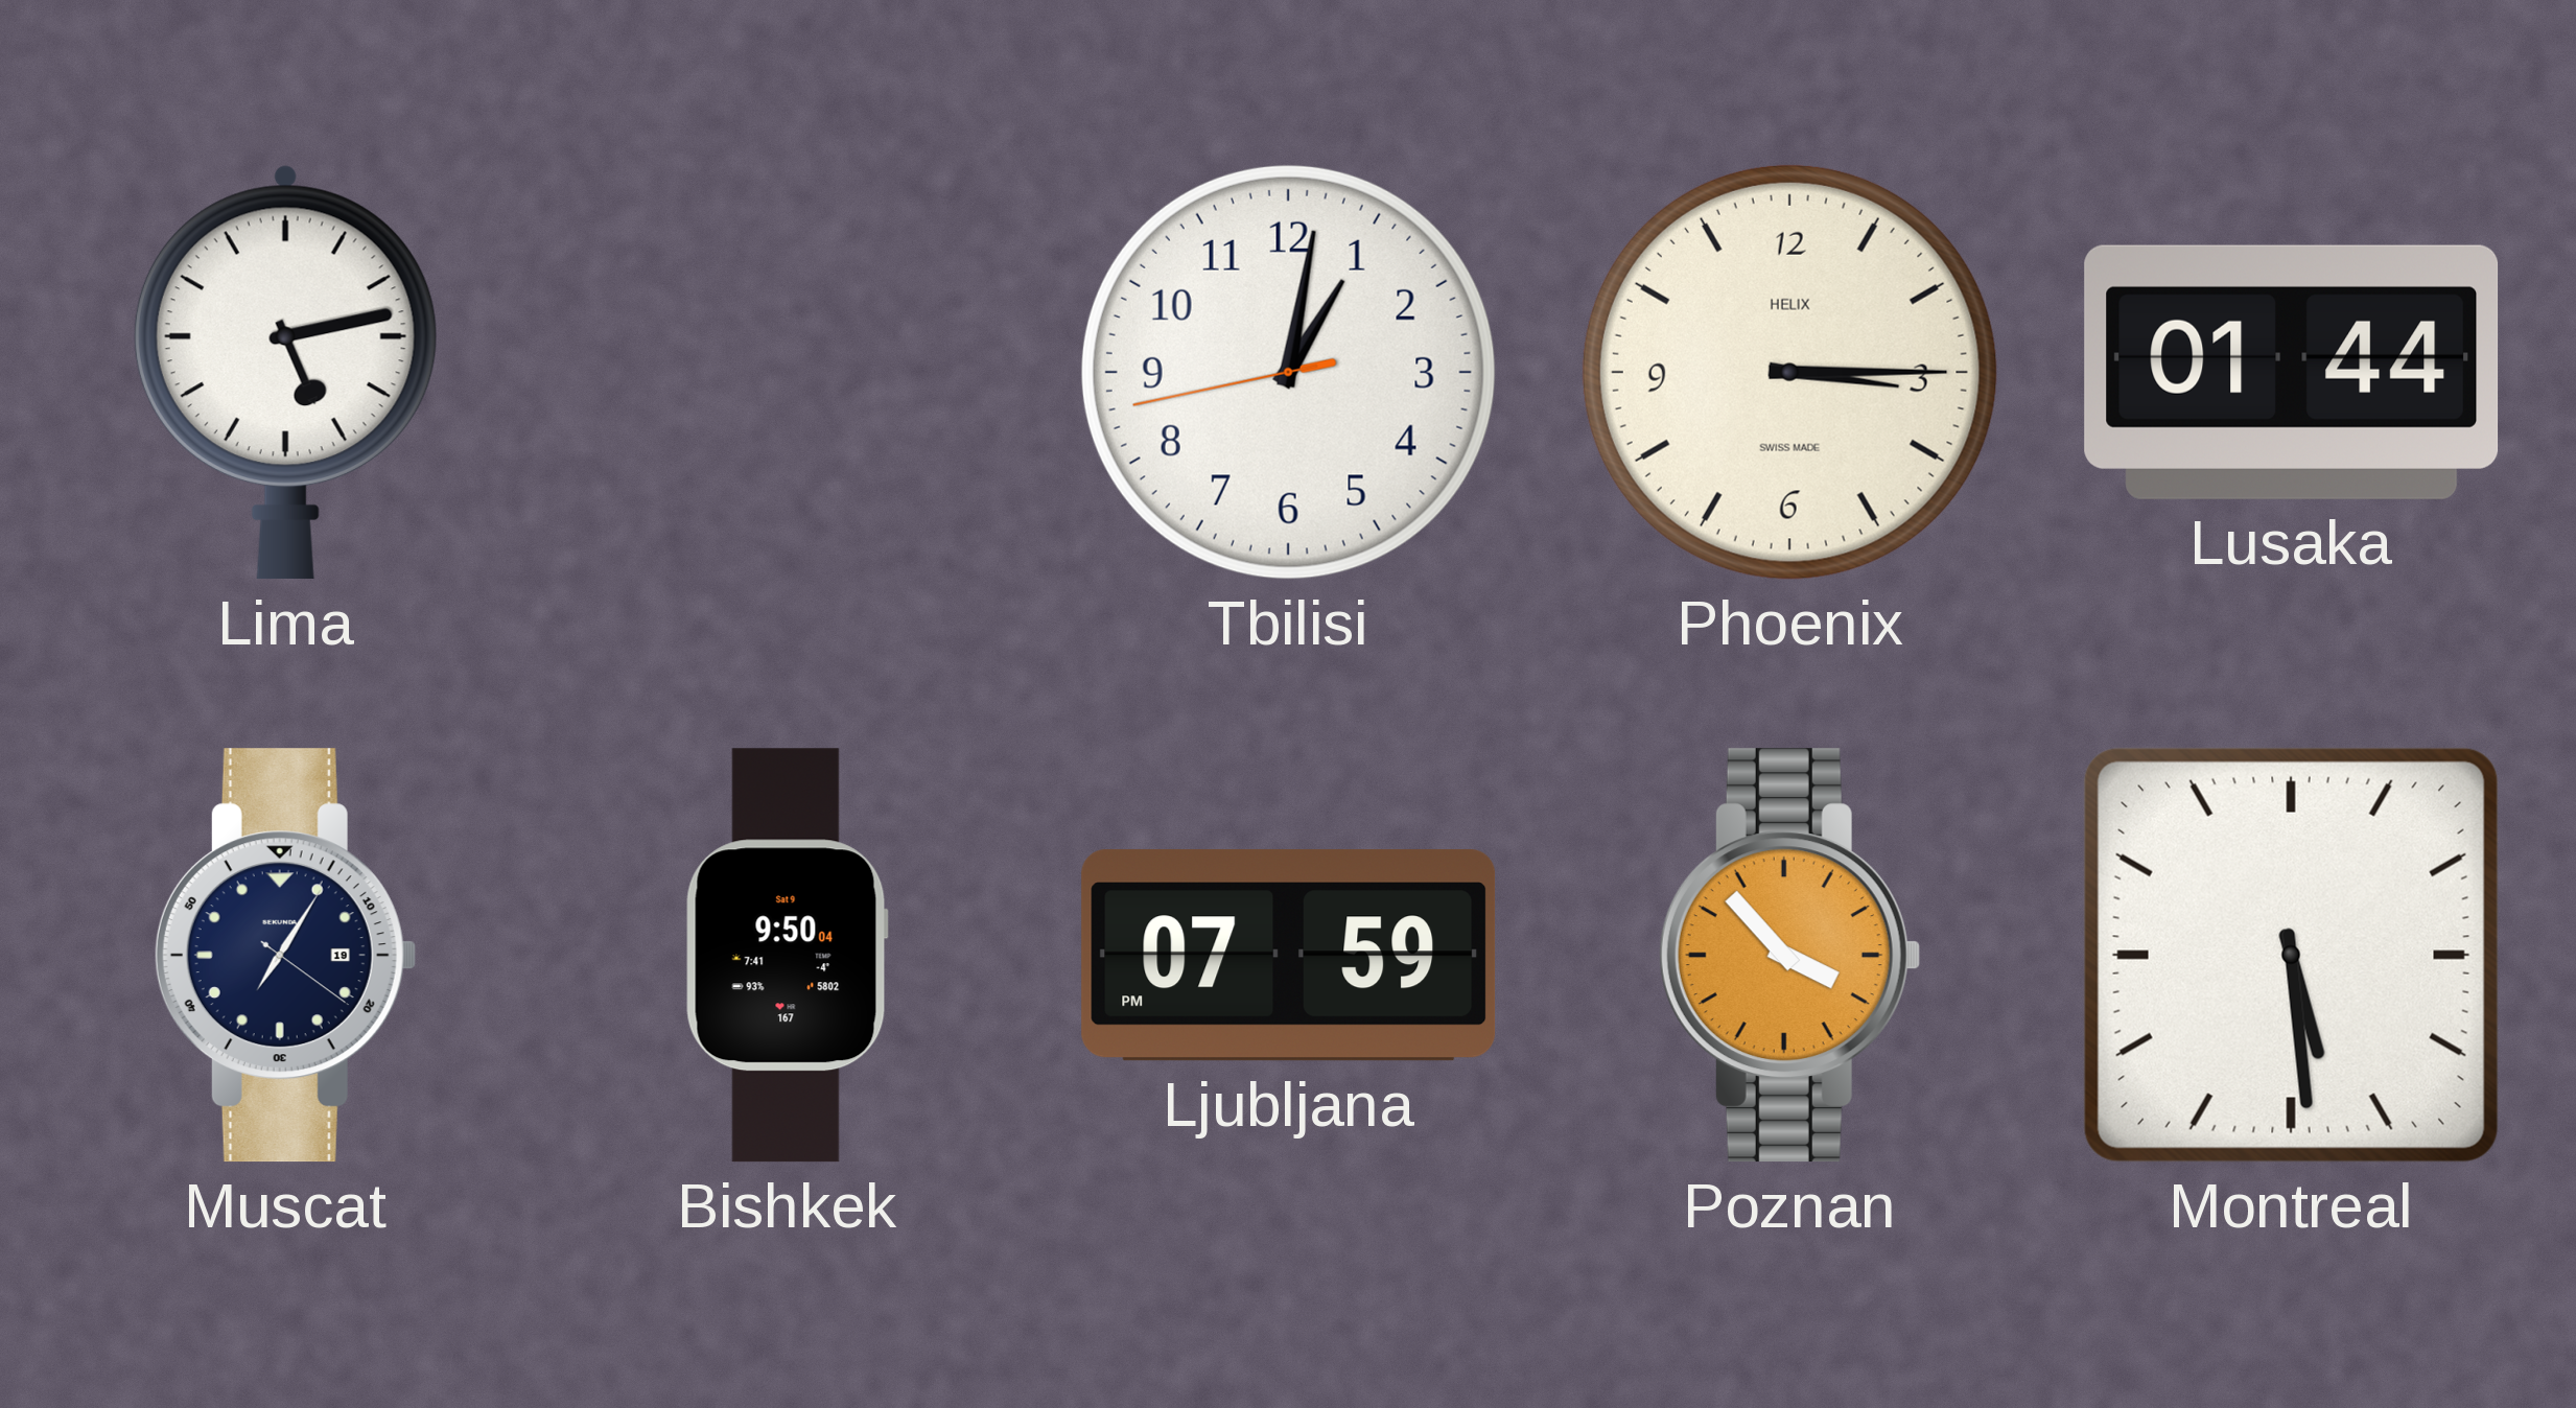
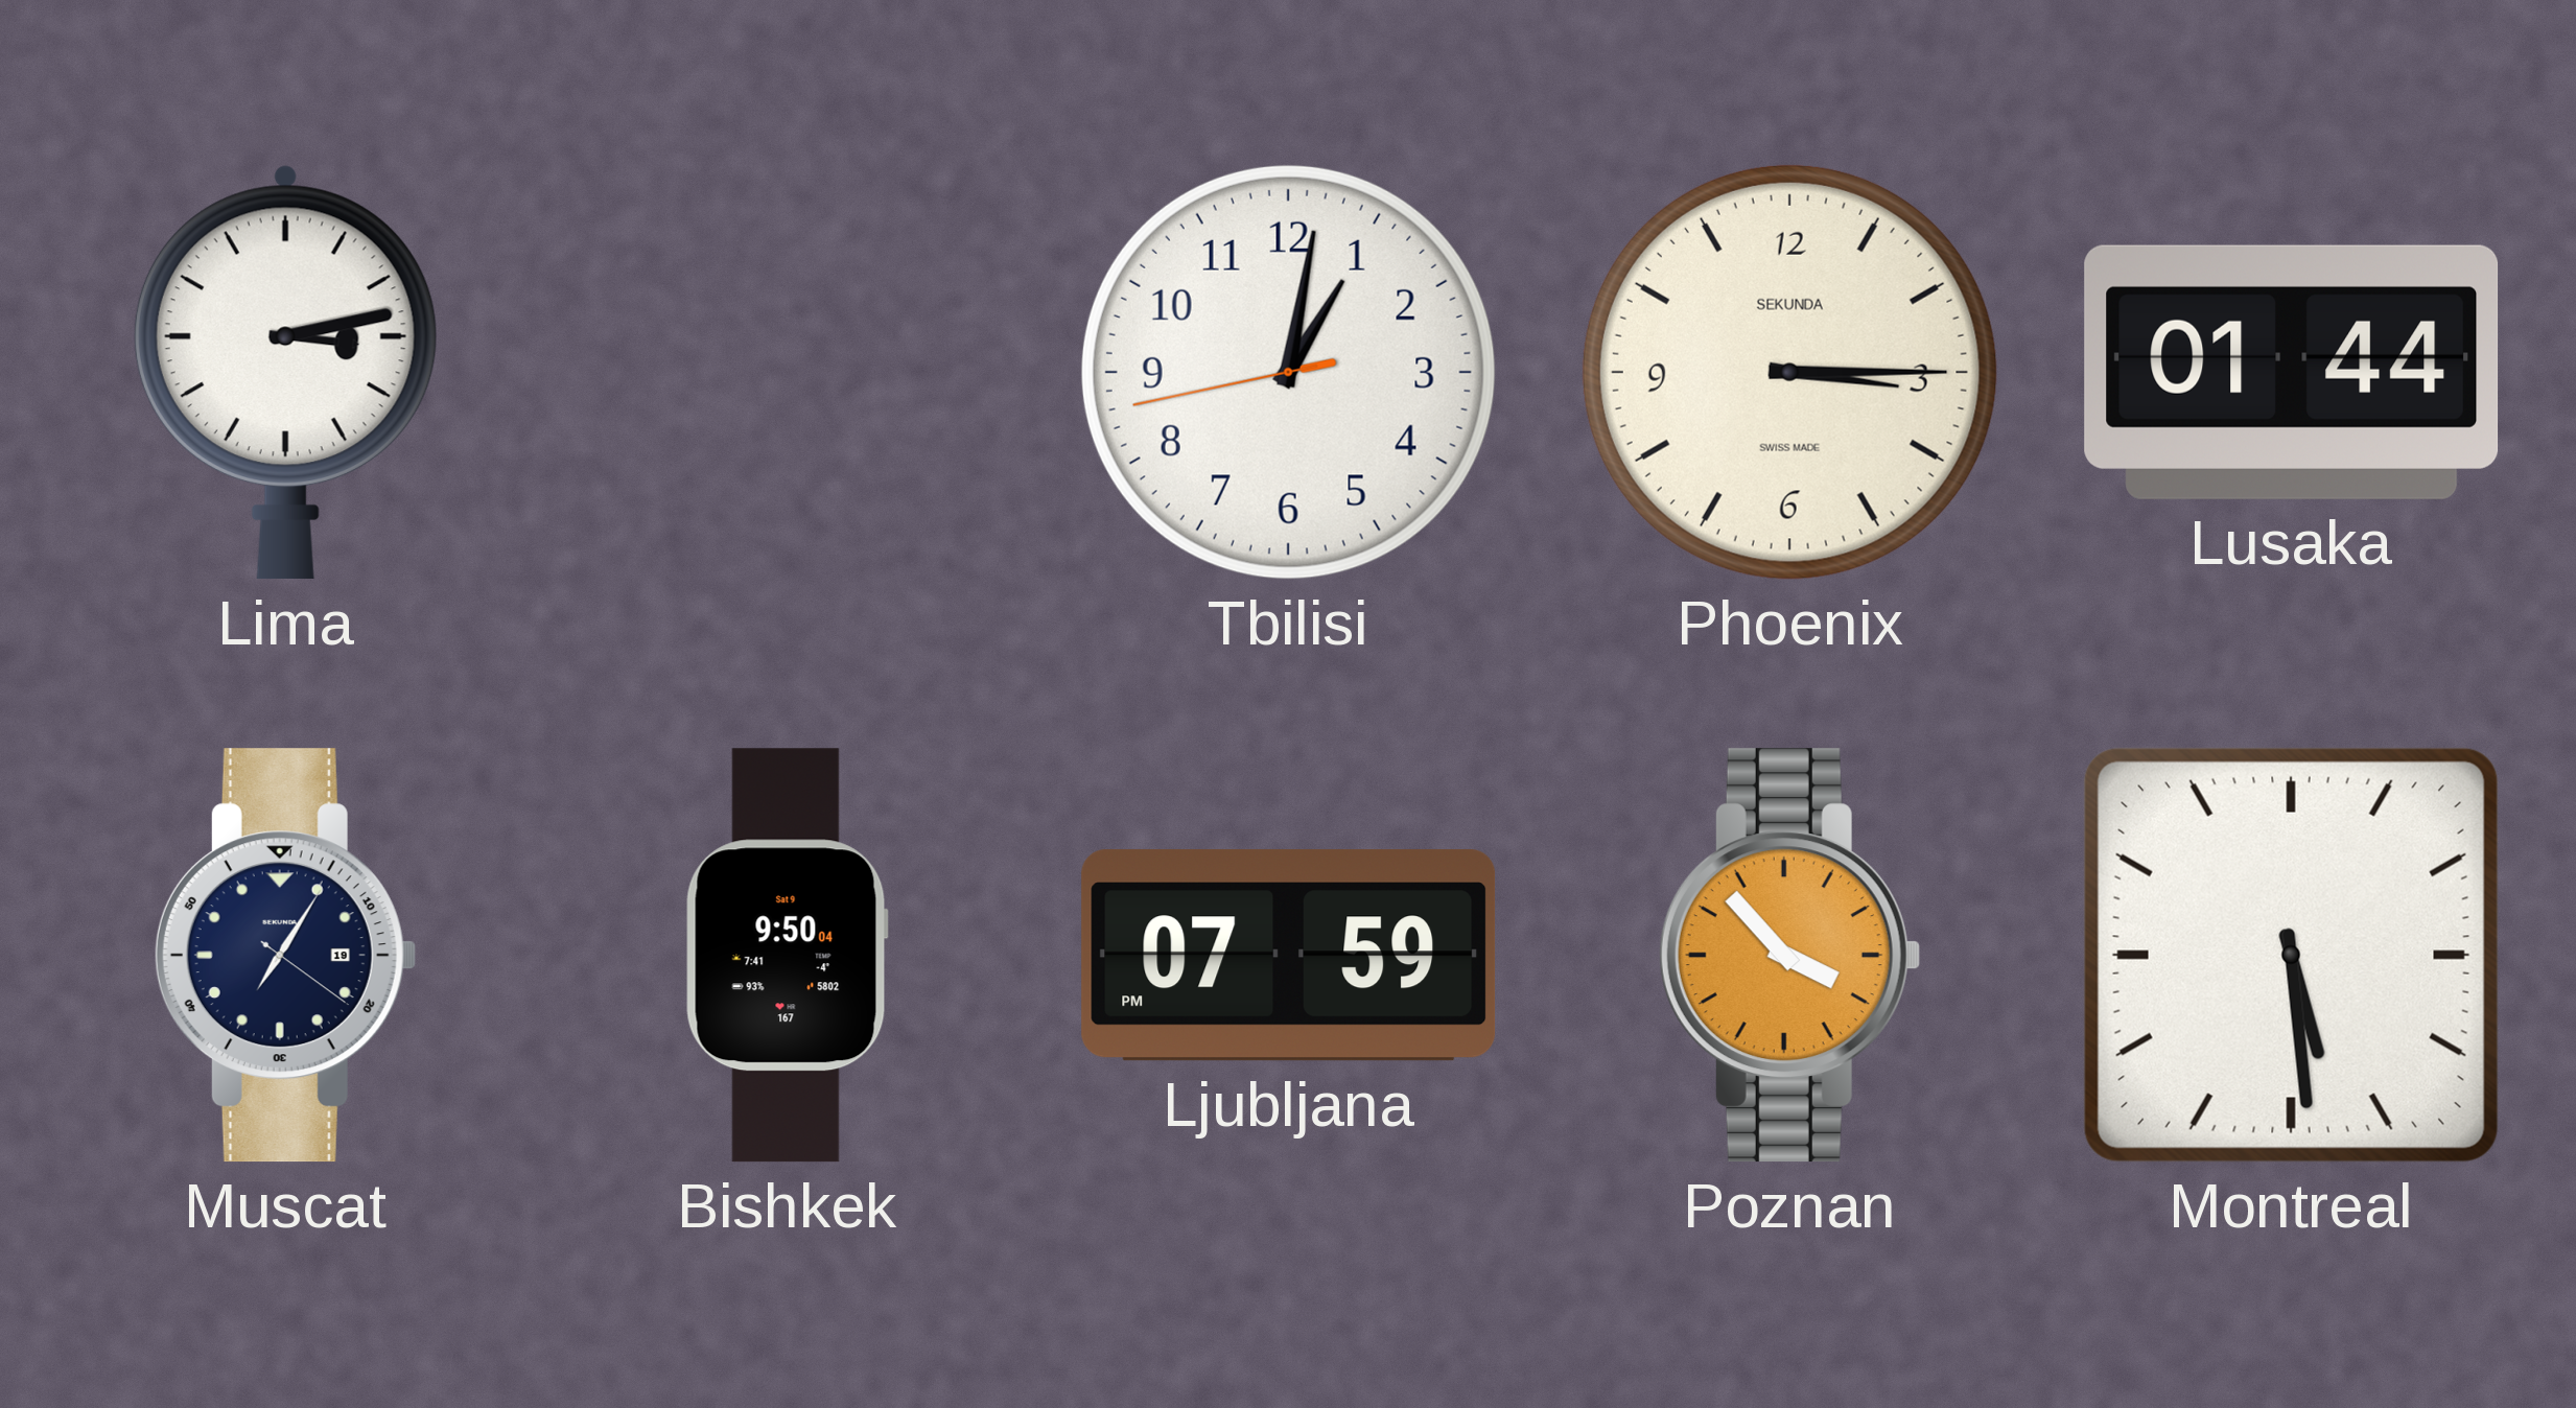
Lima: 5:13 -> 3:13 (285, 372)
Phoenix brand: HELIX -> SEKUNDA (1789, 372)
